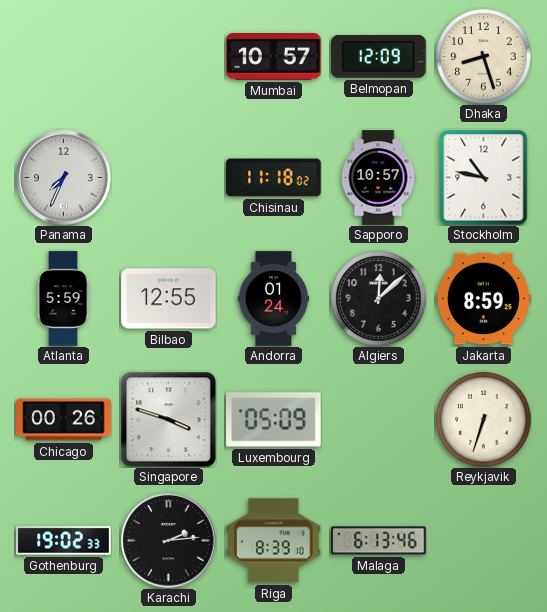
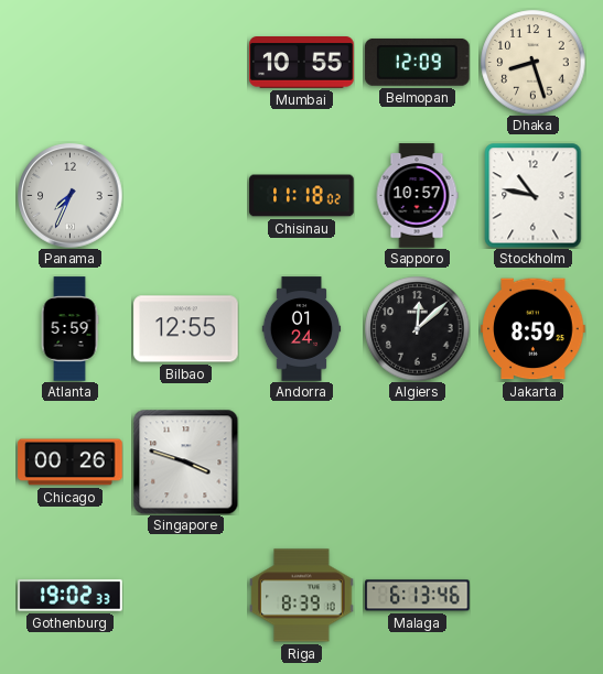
Mumbai: 10:57 -> 10:55 (302, 63)
Luxembourg: 05:09 -> none (274, 420)
Reykjavik: 6:33 -> none (483, 419)
Karachi: 2:14 -> none (169, 541)
